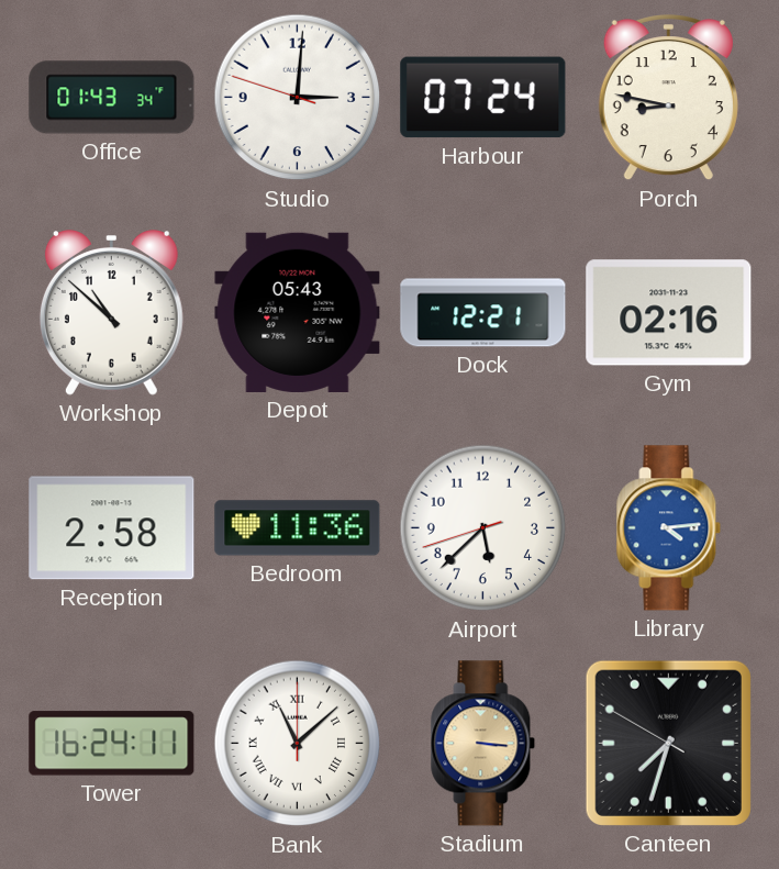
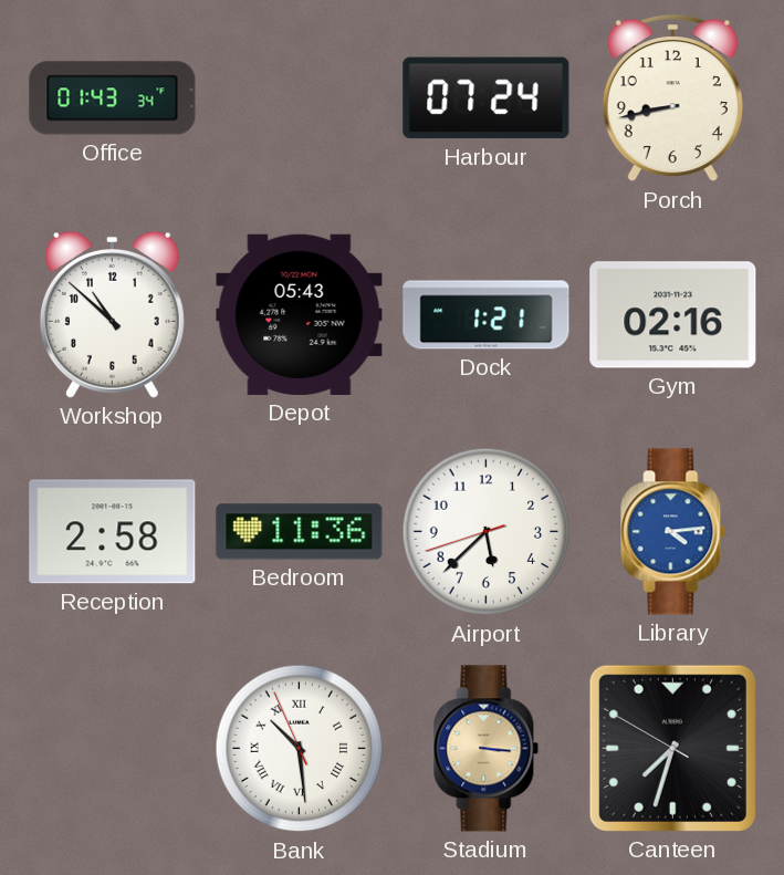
Studio: 3:00 -> none (298, 98)
Porch: 8:47 -> 8:43 (672, 100)
Dock: 12:21 -> 1:21 (487, 315)
Tower: 16:24 -> none (112, 744)
Bank: 11:08 -> 10:28 (300, 749)
